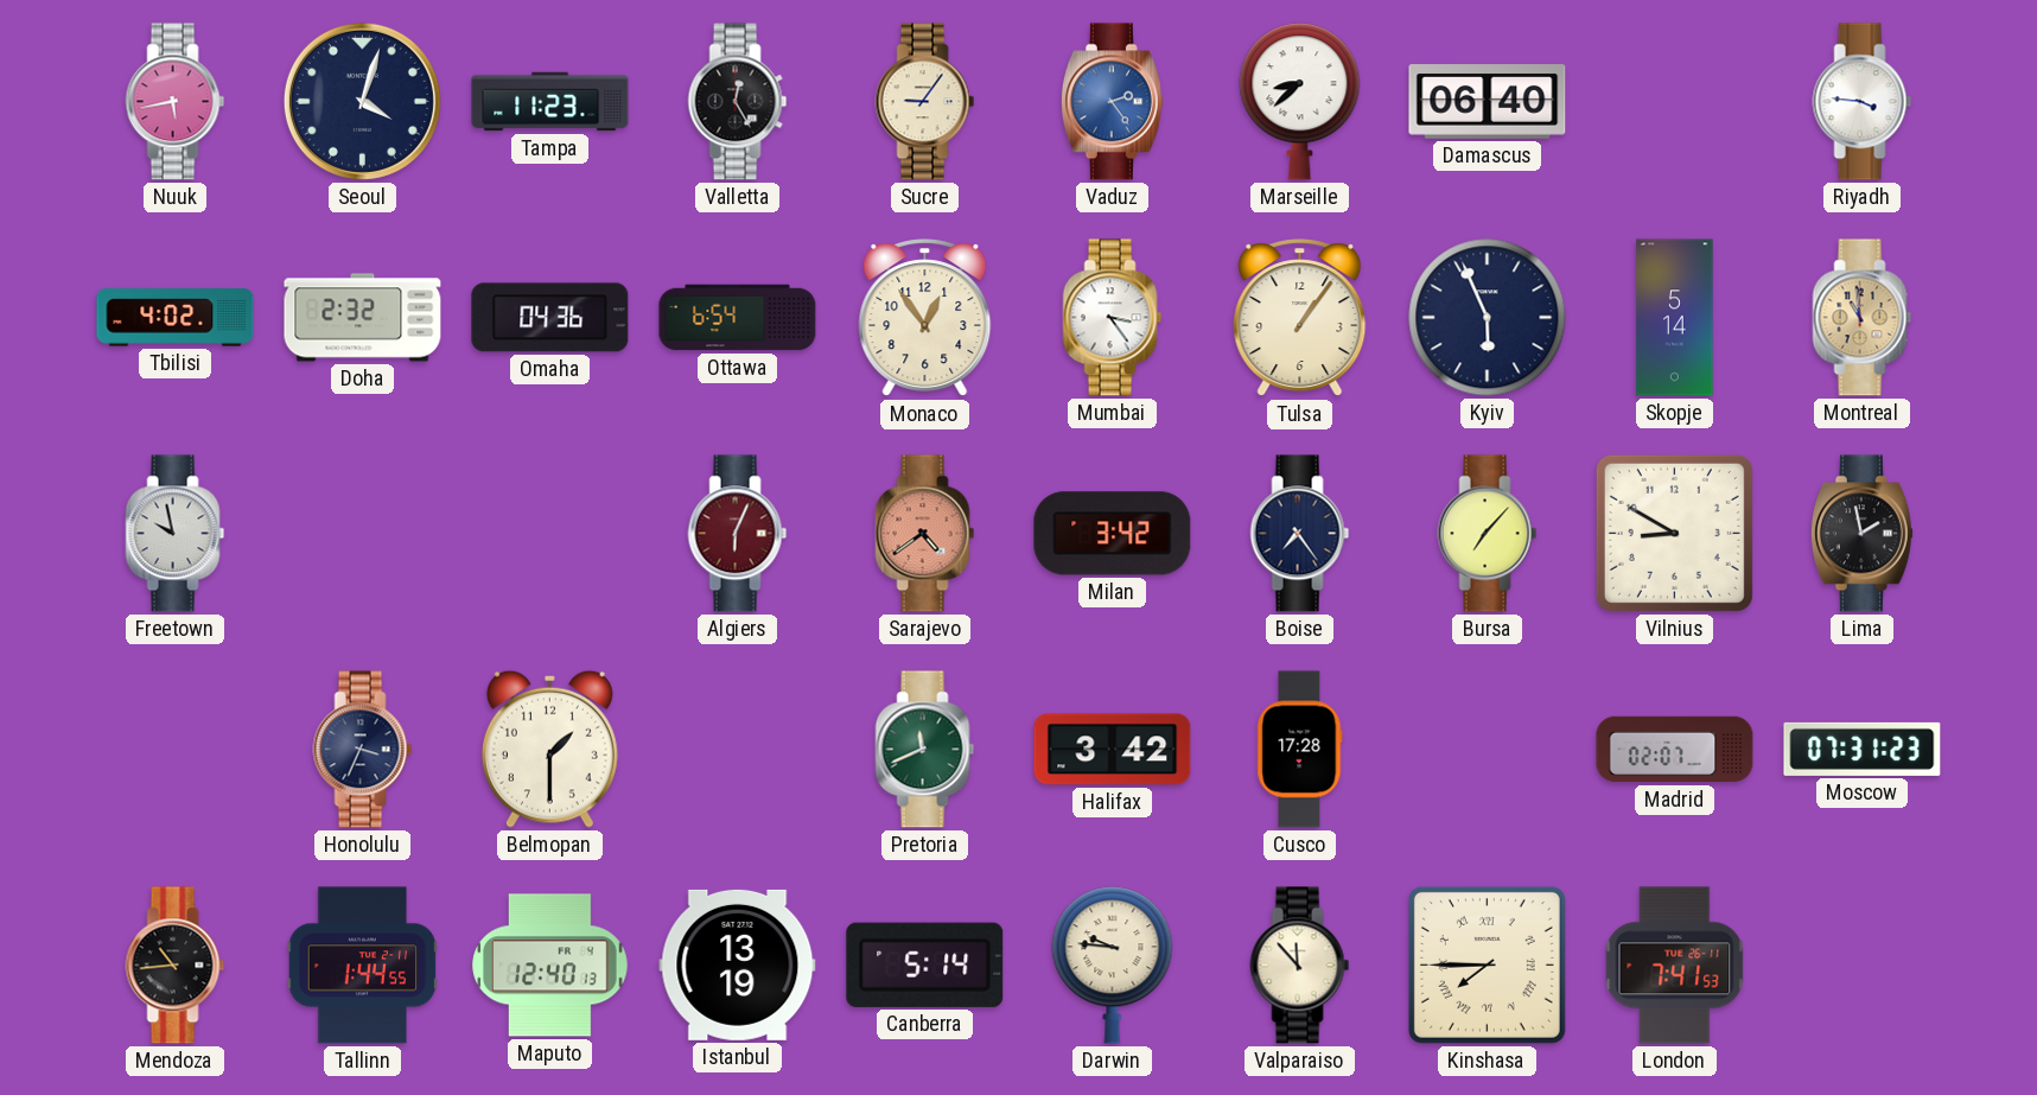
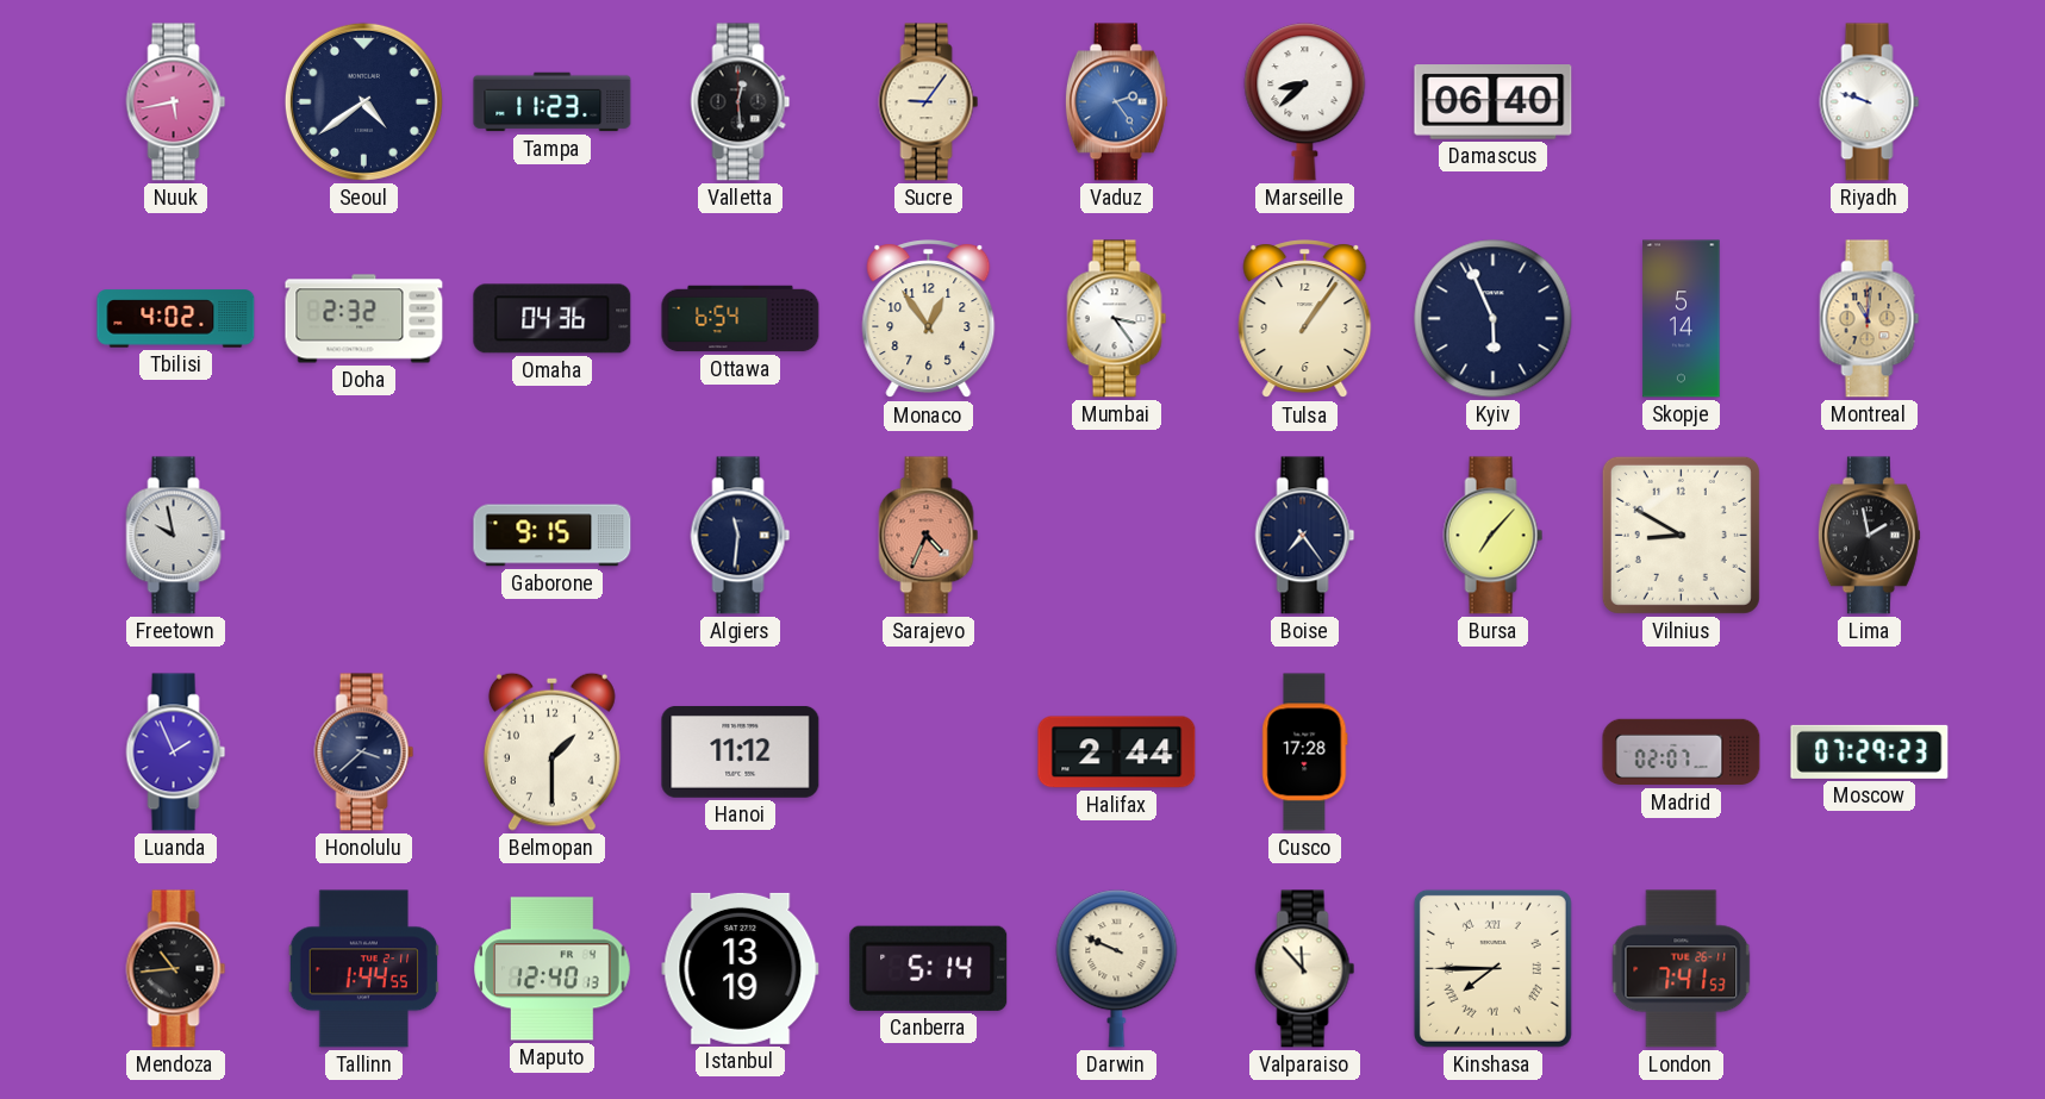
Seoul: 4:03 -> 4:39 (363, 101)
Valletta: 12:25 -> 12:29 (741, 102)
Riyadh: 3:46 -> 9:48 (1870, 102)
Montreal: 10:59 -> 11:01 (1870, 319)
Gaborone: none -> 9:15 (553, 536)
Algiers: 6:04 -> 11:31 (741, 536)
Algiers dial: burgundy -> navy (741, 536)
Sarajevo: 4:39 -> 4:34 (929, 536)
Milan: 3:42 -> none (1113, 534)
Luanda: none -> 1:56 (176, 753)
Honolulu: 3:34 -> 3:38 (364, 753)
Hanoi: none -> 11:12 (741, 751)
Pretoria: 11:41 -> none (925, 750)
Halifax: 3:42 -> 2:44 (1117, 753)
Moscow: 07:31 -> 07:29 (1870, 751)
Darwin: 9:46 -> 9:49 (1117, 969)
